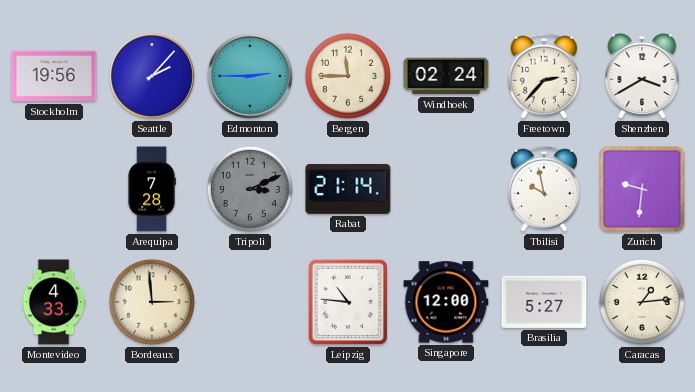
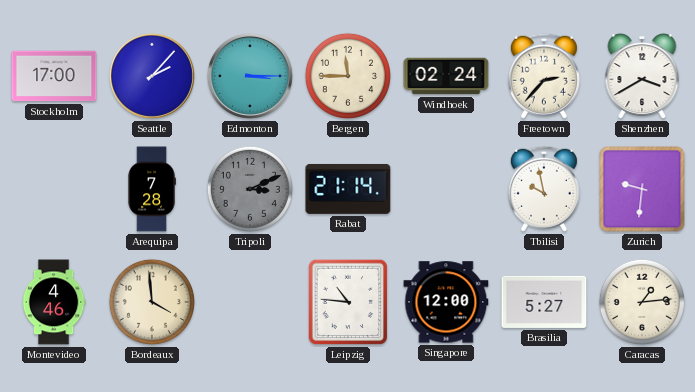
Stockholm: 19:56 -> 17:00 (54, 76)
Edmonton: 2:45 -> 3:15 (250, 76)
Montevideo: 4:33 -> 4:46 (54, 302)
Bordeaux: 2:59 -> 3:59 (152, 302)
